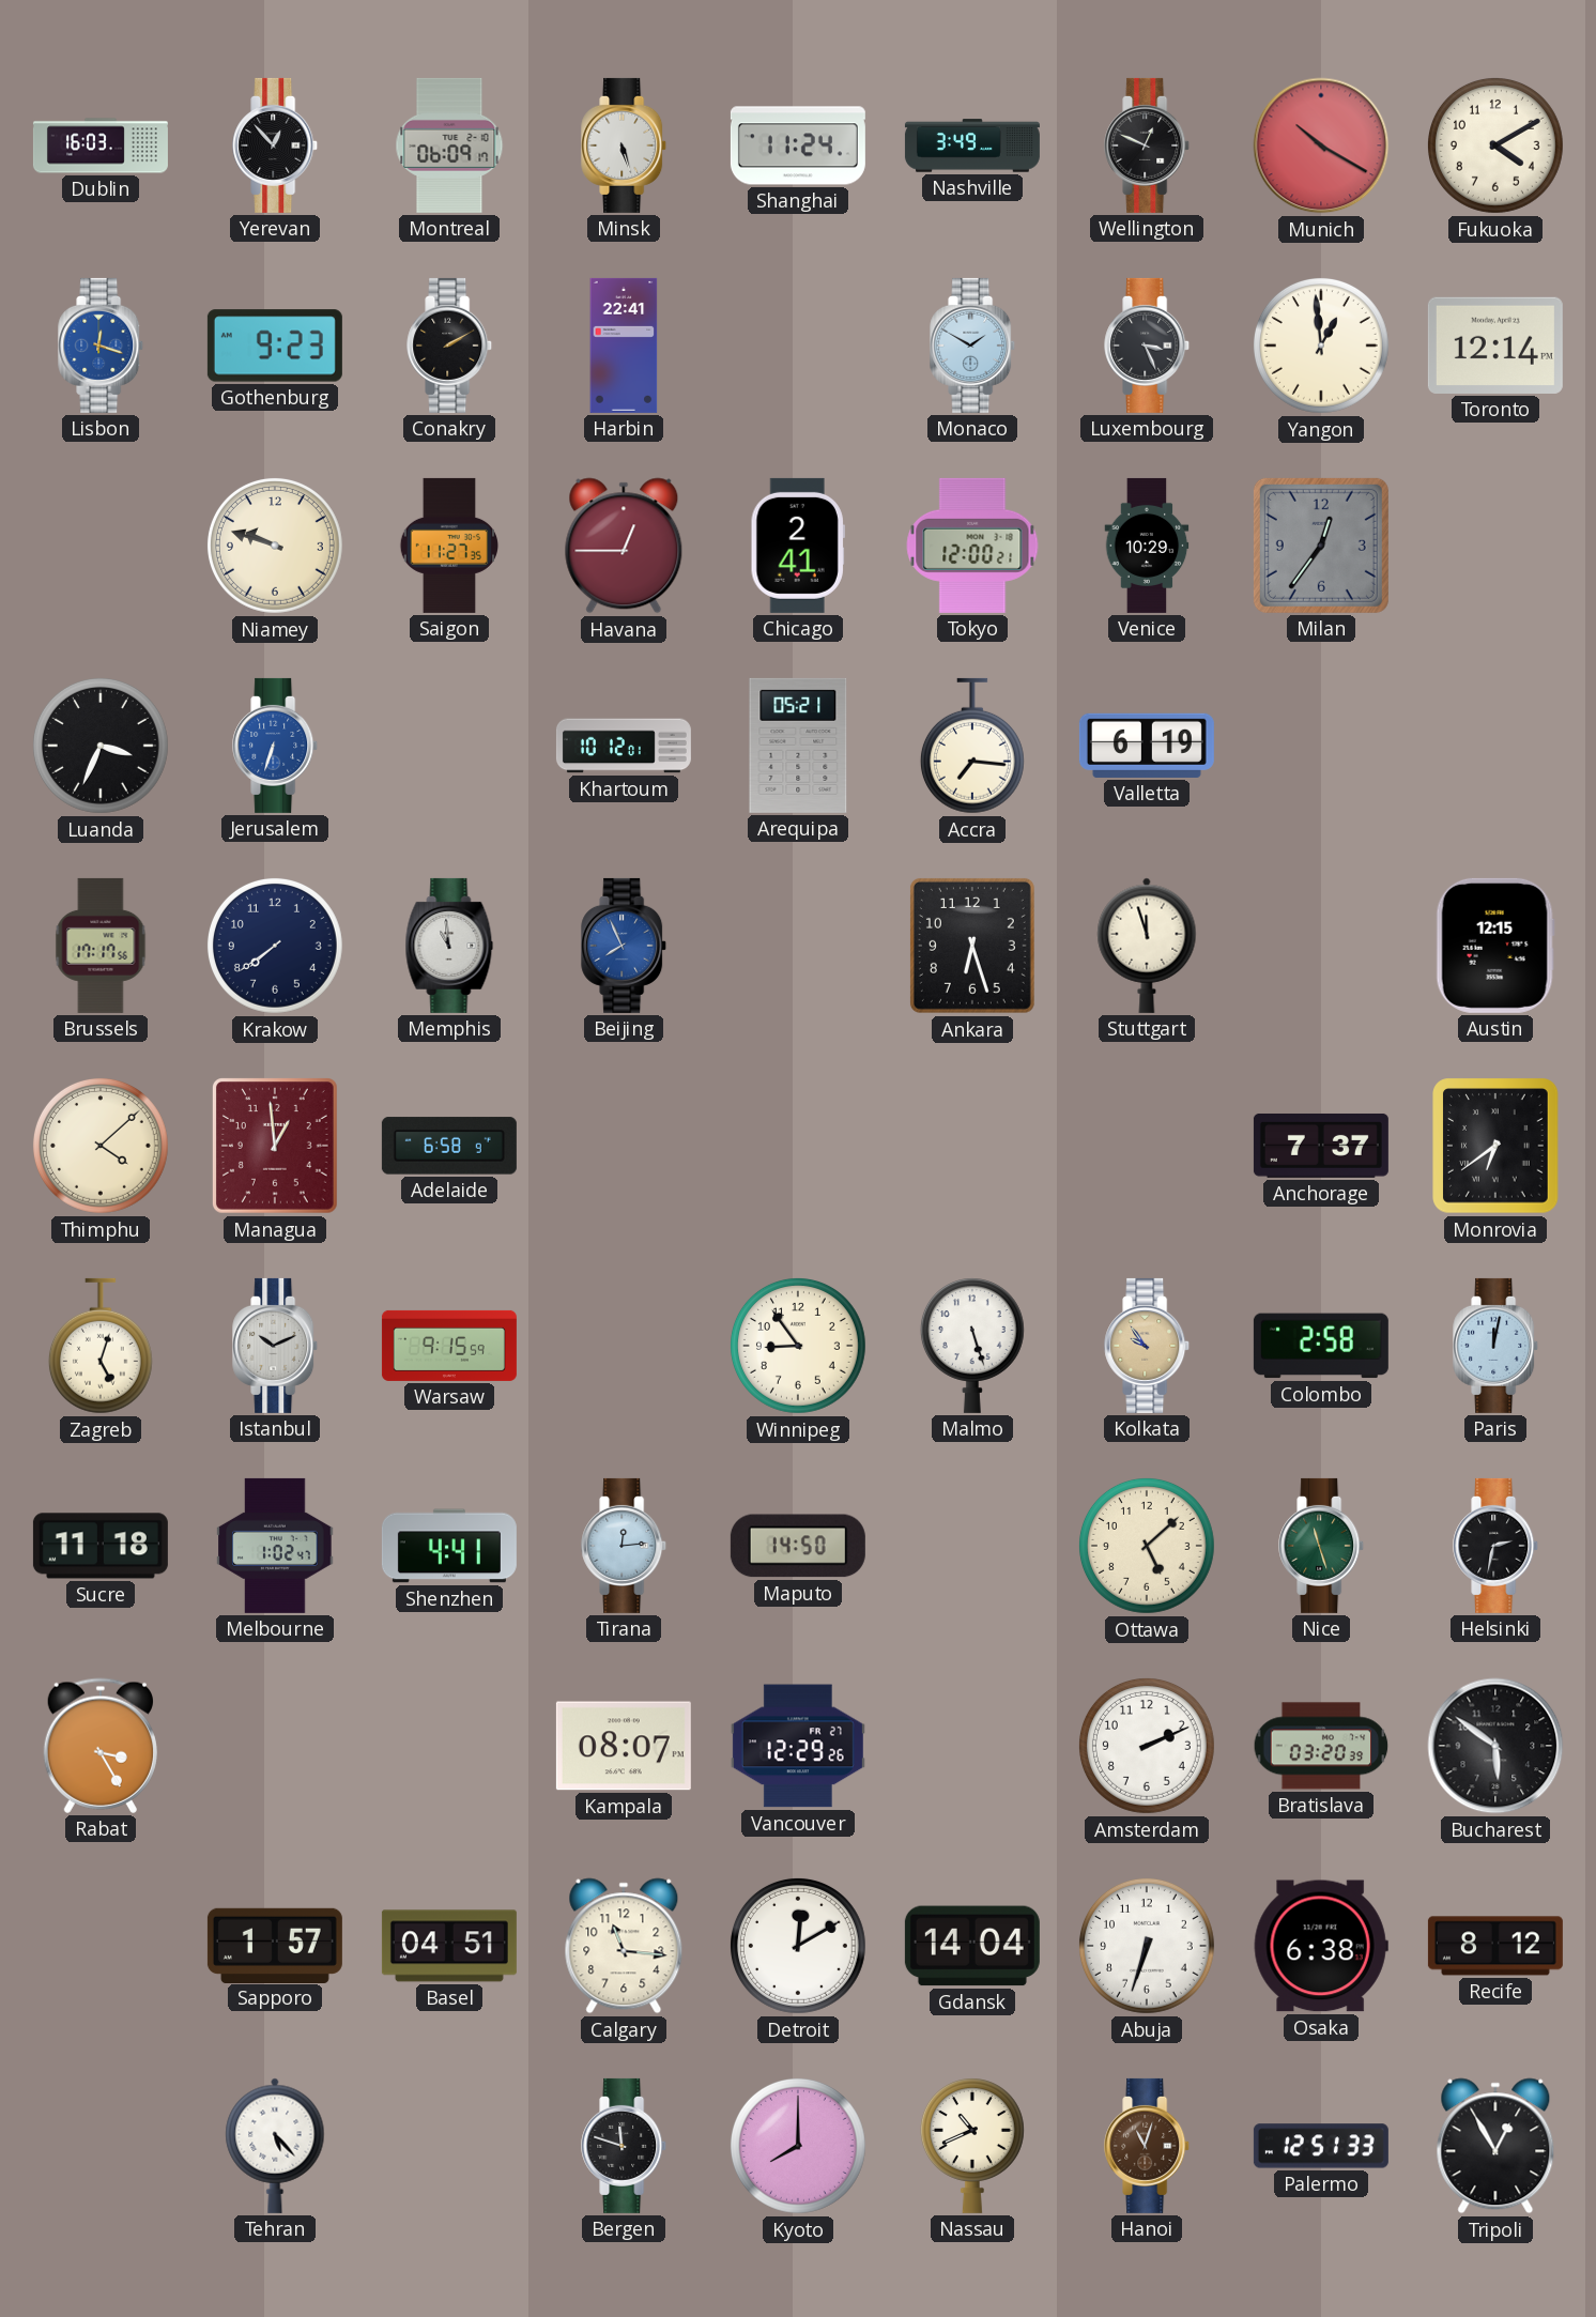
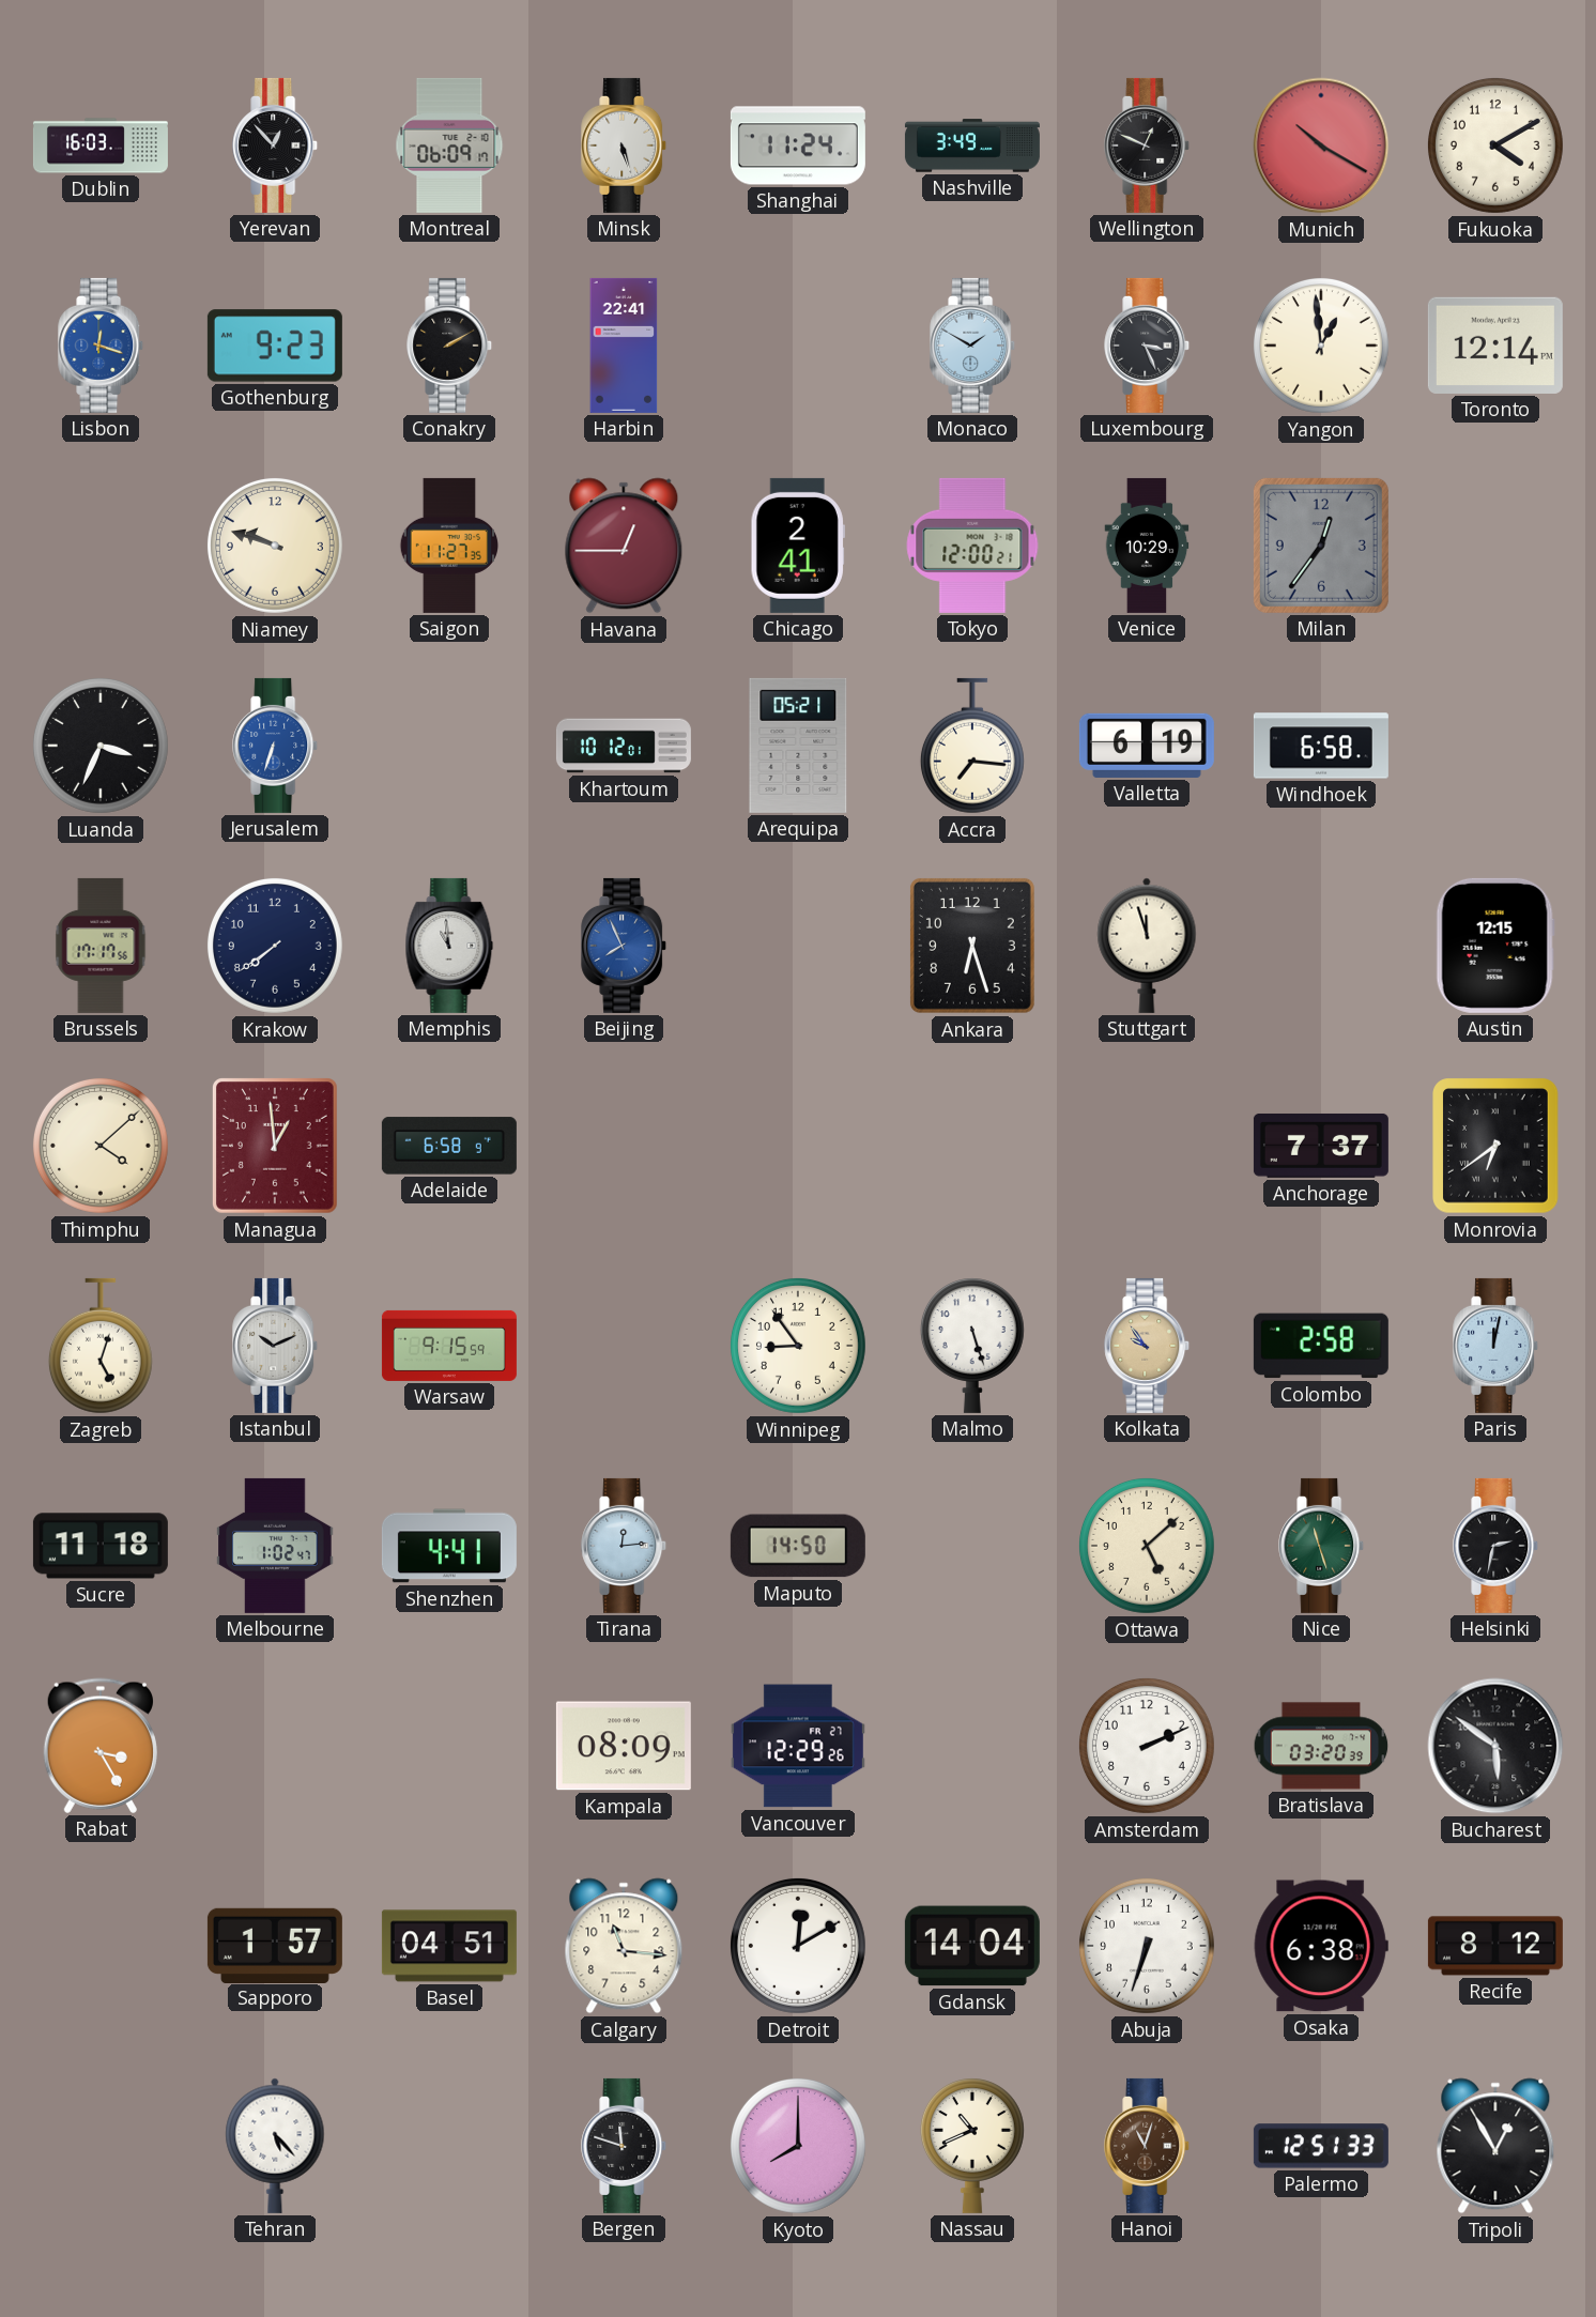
Windhoek: none -> 6:58 (1321, 746)
Kampala: 08:07 -> 08:09 (624, 1746)
